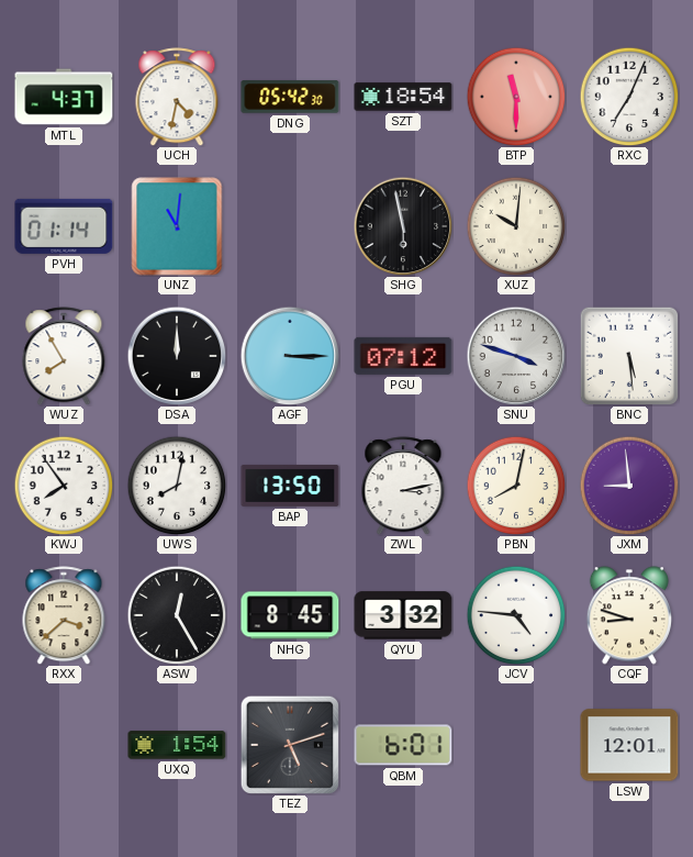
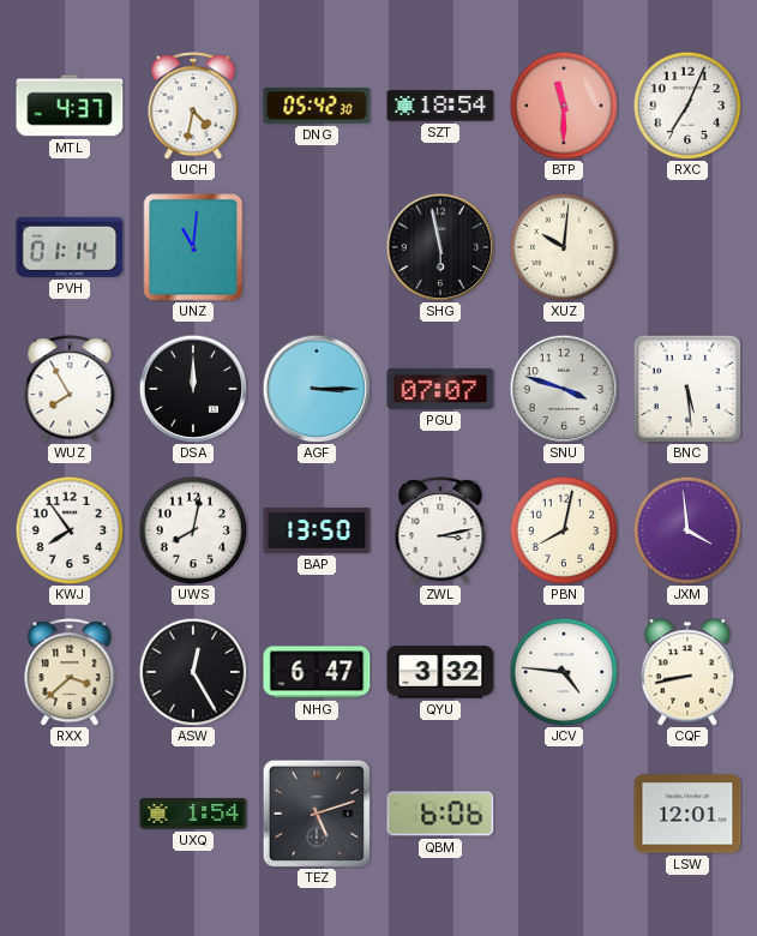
PGU: 07:12 -> 07:07 (440, 389)
JXM: 8:59 -> 3:59 (687, 530)
NHG: 8:45 -> 6:47 (317, 672)
CQF: 8:48 -> 8:43 (687, 672)
QBM: 6:01 -> 6:06 (440, 814)
